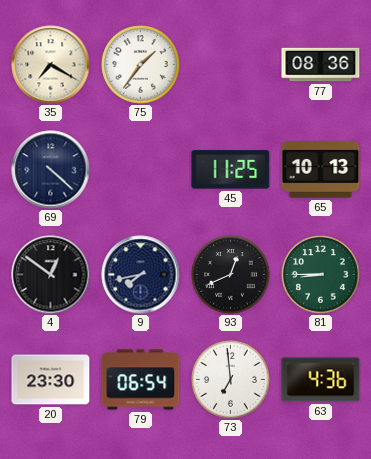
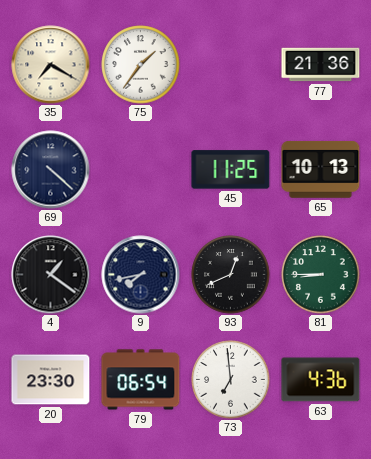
77: 08:36 -> 21:36 (321, 65)
4: 12:51 -> 1:21 (51, 275)
